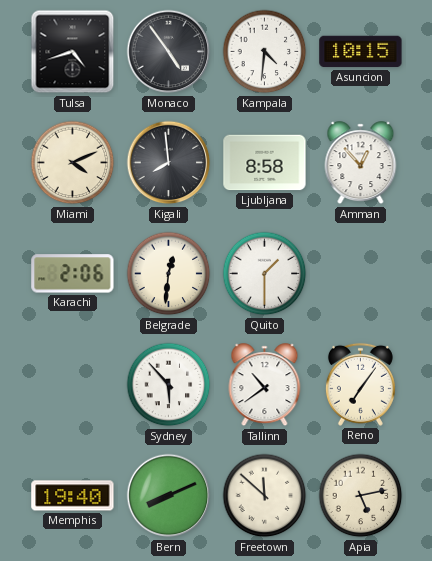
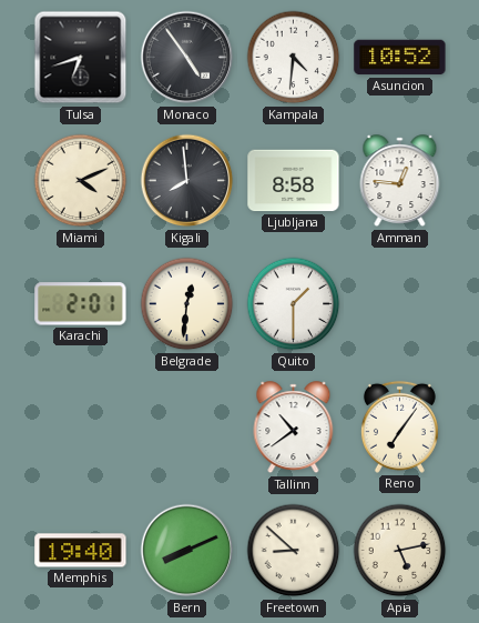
Tulsa: 4:42 -> 6:42 (81, 58)
Asuncion: 10:15 -> 10:52 (400, 58)
Amman: 12:53 -> 12:46 (400, 181)
Karachi: 2:06 -> 2:01 (81, 304)
Sydney: 5:53 -> none (169, 385)
Freetown: 11:52 -> 8:52 (294, 551)
